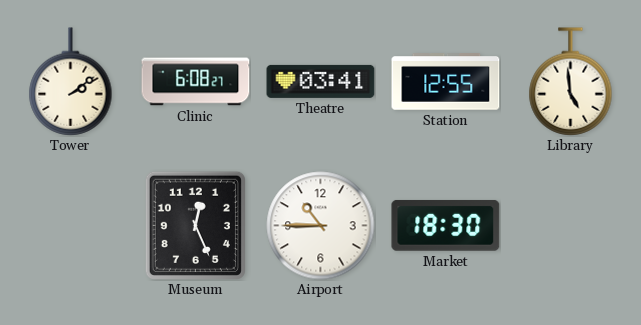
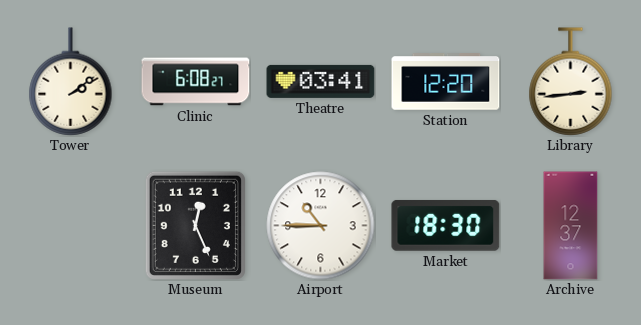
Station: 12:55 -> 12:20 (446, 82)
Library: 4:59 -> 2:44 (571, 82)
Archive: none -> 12:37 (571, 226)
